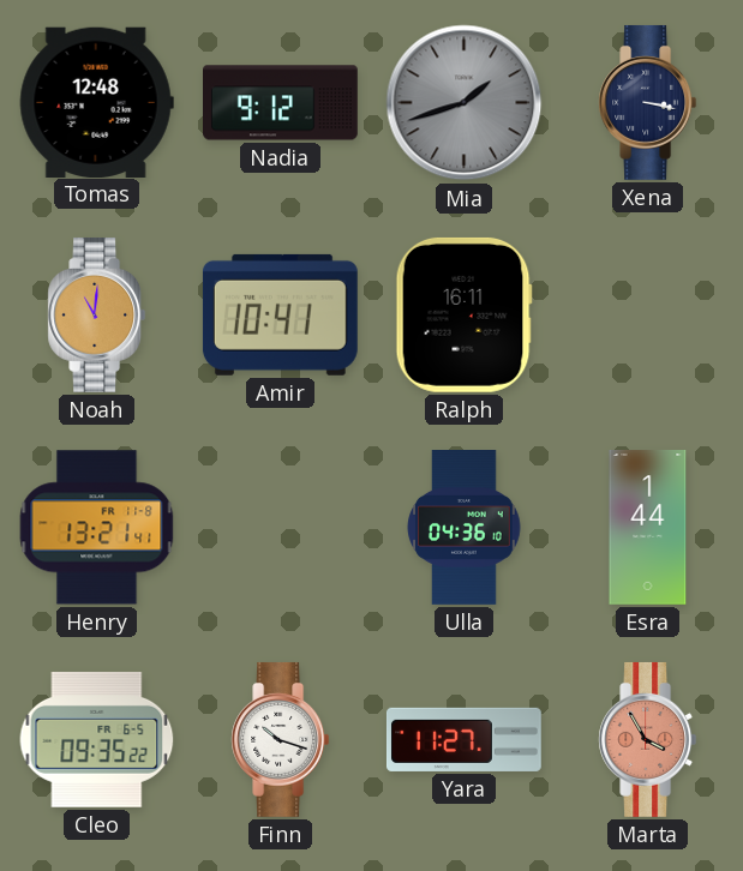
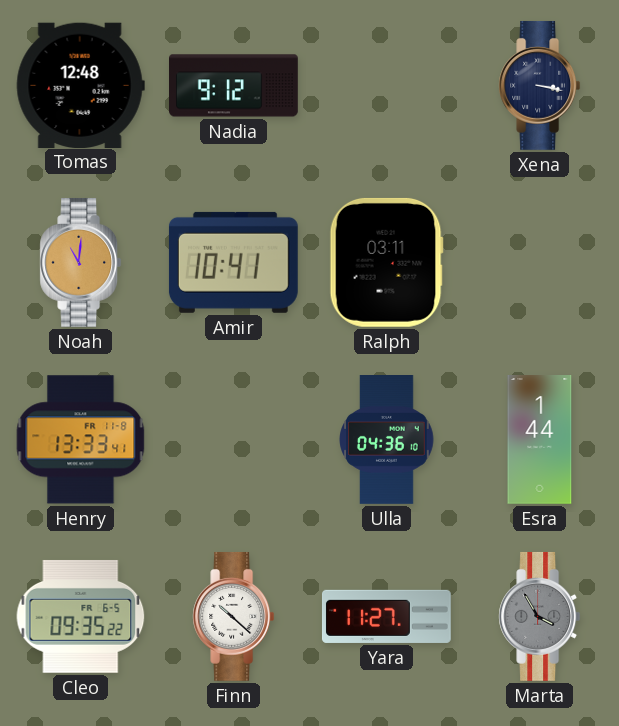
Mia: 1:42 -> none (465, 103)
Ralph: 16:11 -> 03:11 (386, 262)
Henry: 13:21 -> 13:33 (81, 440)
Finn: 10:18 -> 10:22 (234, 616)
Marta dial: salmon -> grey (540, 616)
